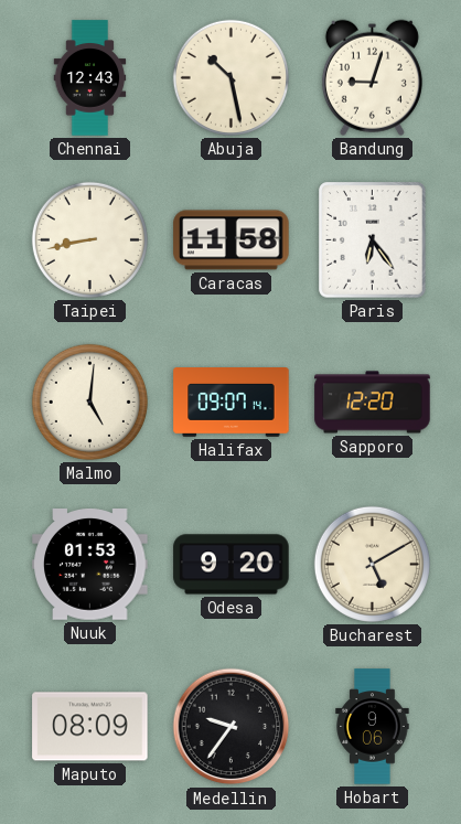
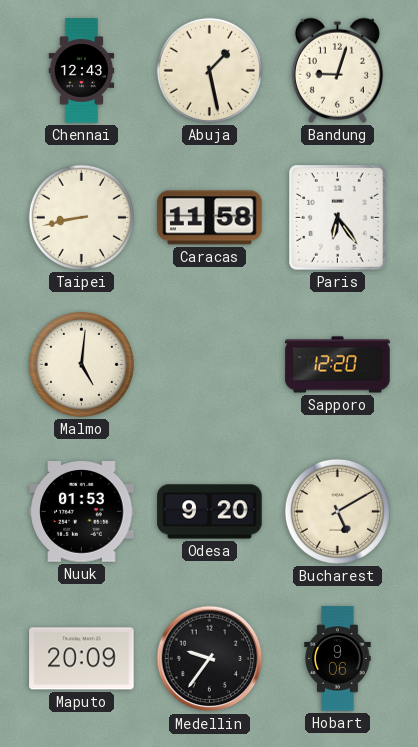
Abuja: 10:28 -> 1:28 (209, 70)
Halifax: 09:07 -> none (232, 403)
Maputo: 08:09 -> 20:09 (82, 659)
